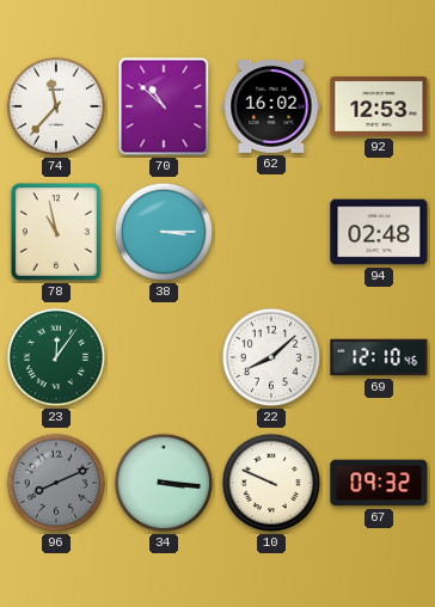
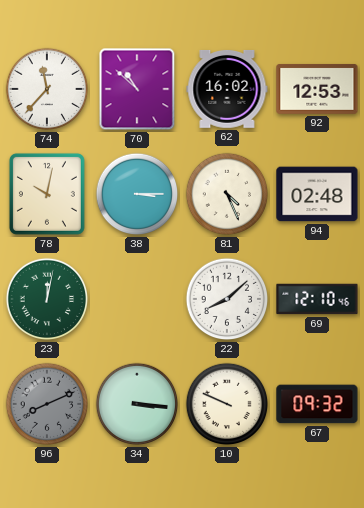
78: 10:58 -> 10:02 (47, 194)
81: none -> 4:26 (227, 194)
23: 12:06 -> 12:02 (47, 299)
